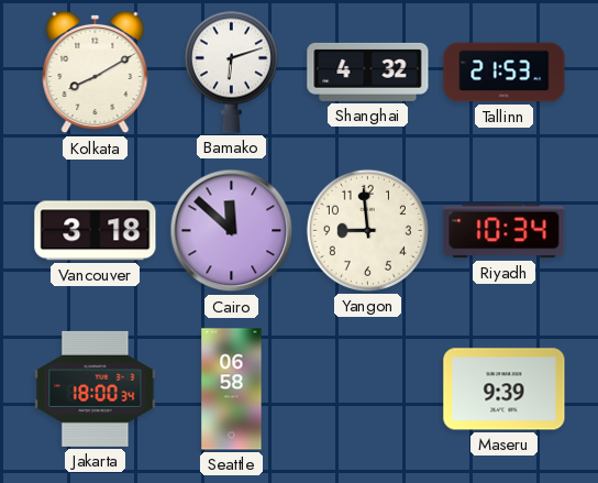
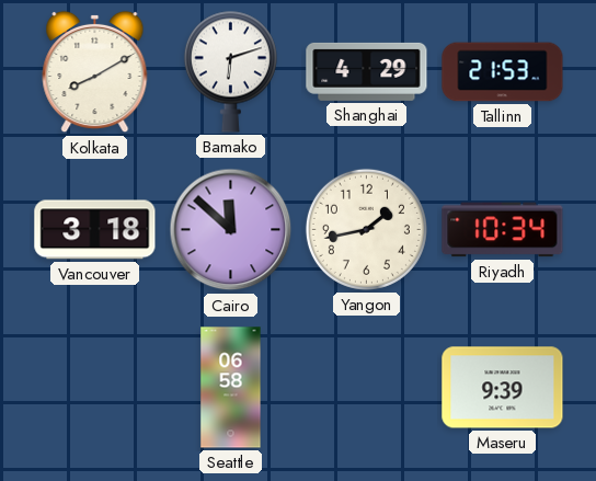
Shanghai: 4:32 -> 4:29 (367, 71)
Yangon: 8:59 -> 1:43 (366, 229)
Jakarta: 18:00 -> none (96, 388)
